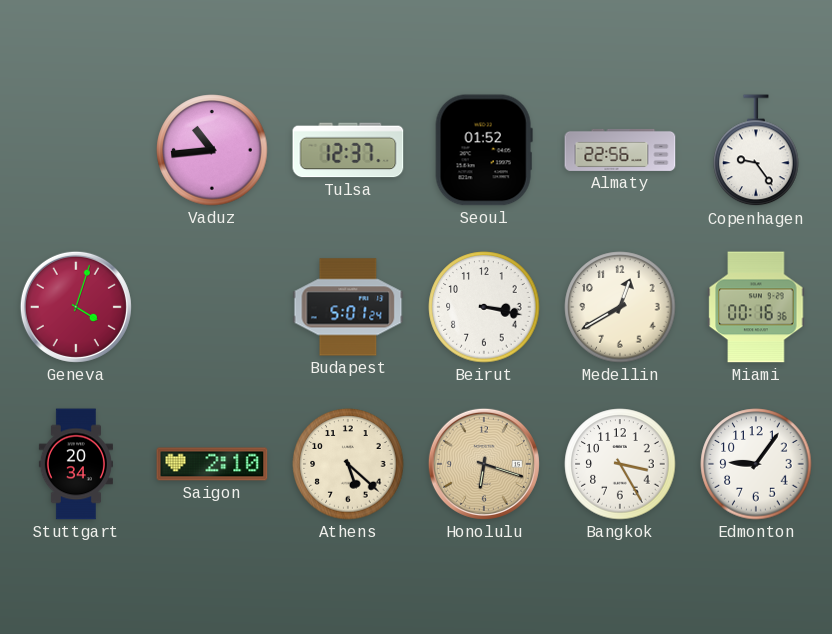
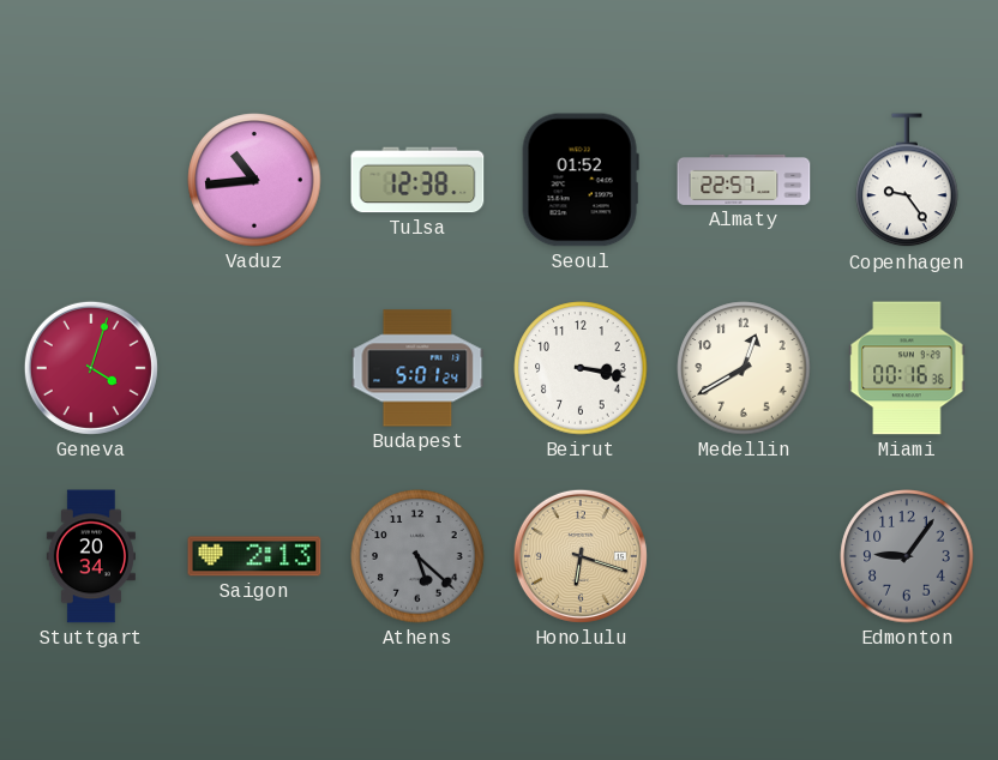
Tulsa: 12:37 -> 12:38 (417, 180)
Almaty: 22:56 -> 22:57 (744, 180)
Saigon: 2:10 -> 2:13 (254, 556)
Athens dial: cream -> grey (417, 556)
Bangkok: 3:25 -> none (620, 464)
Edmonton dial: white -> grey (907, 556)
